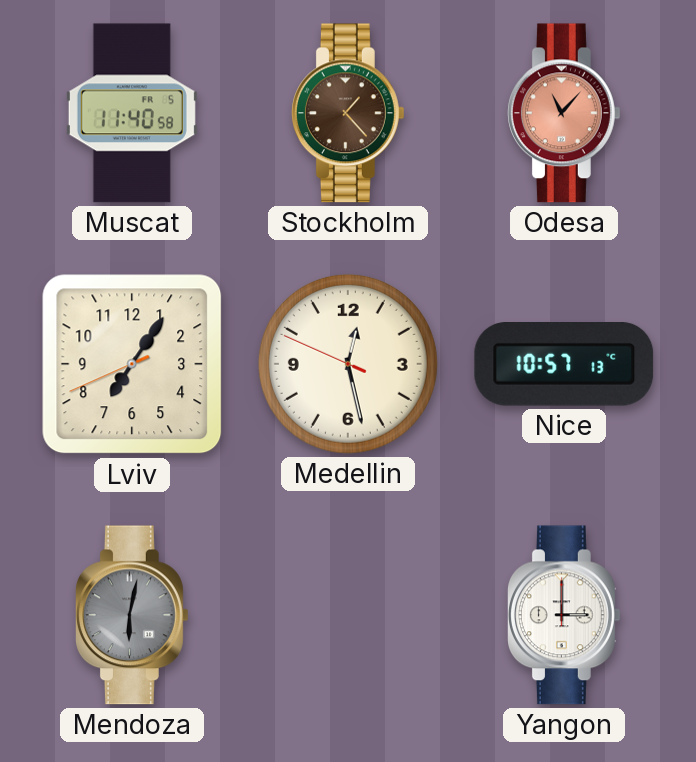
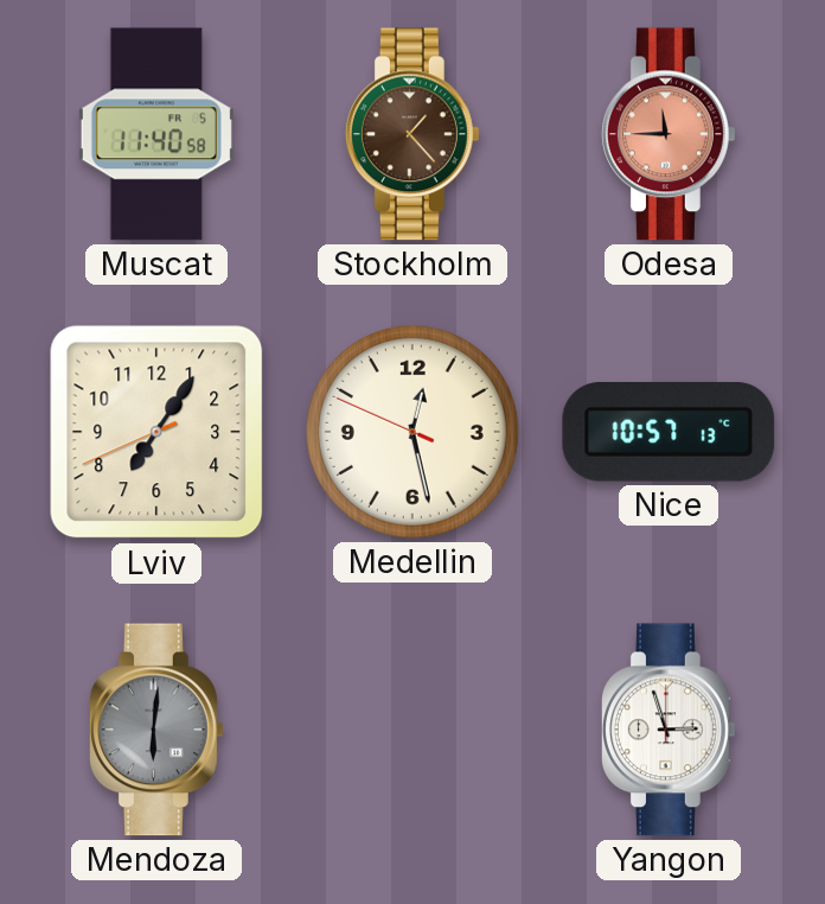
Odesa: 11:07 -> 11:45 (669, 134)
Mendoza: 6:02 -> 6:01 (156, 730)
Yangon: 3:00 -> 2:57 (669, 730)
